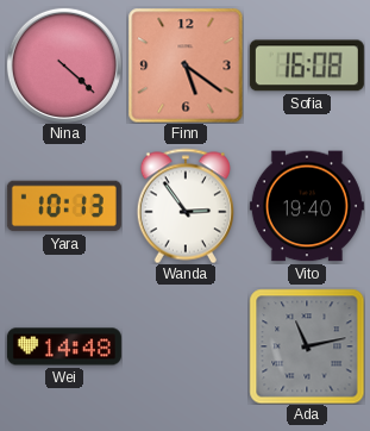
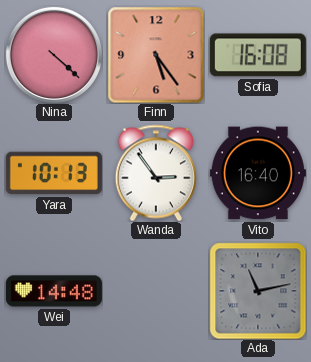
Finn: 5:21 -> 5:24 (156, 55)
Vito: 19:40 -> 16:40 (258, 173)
